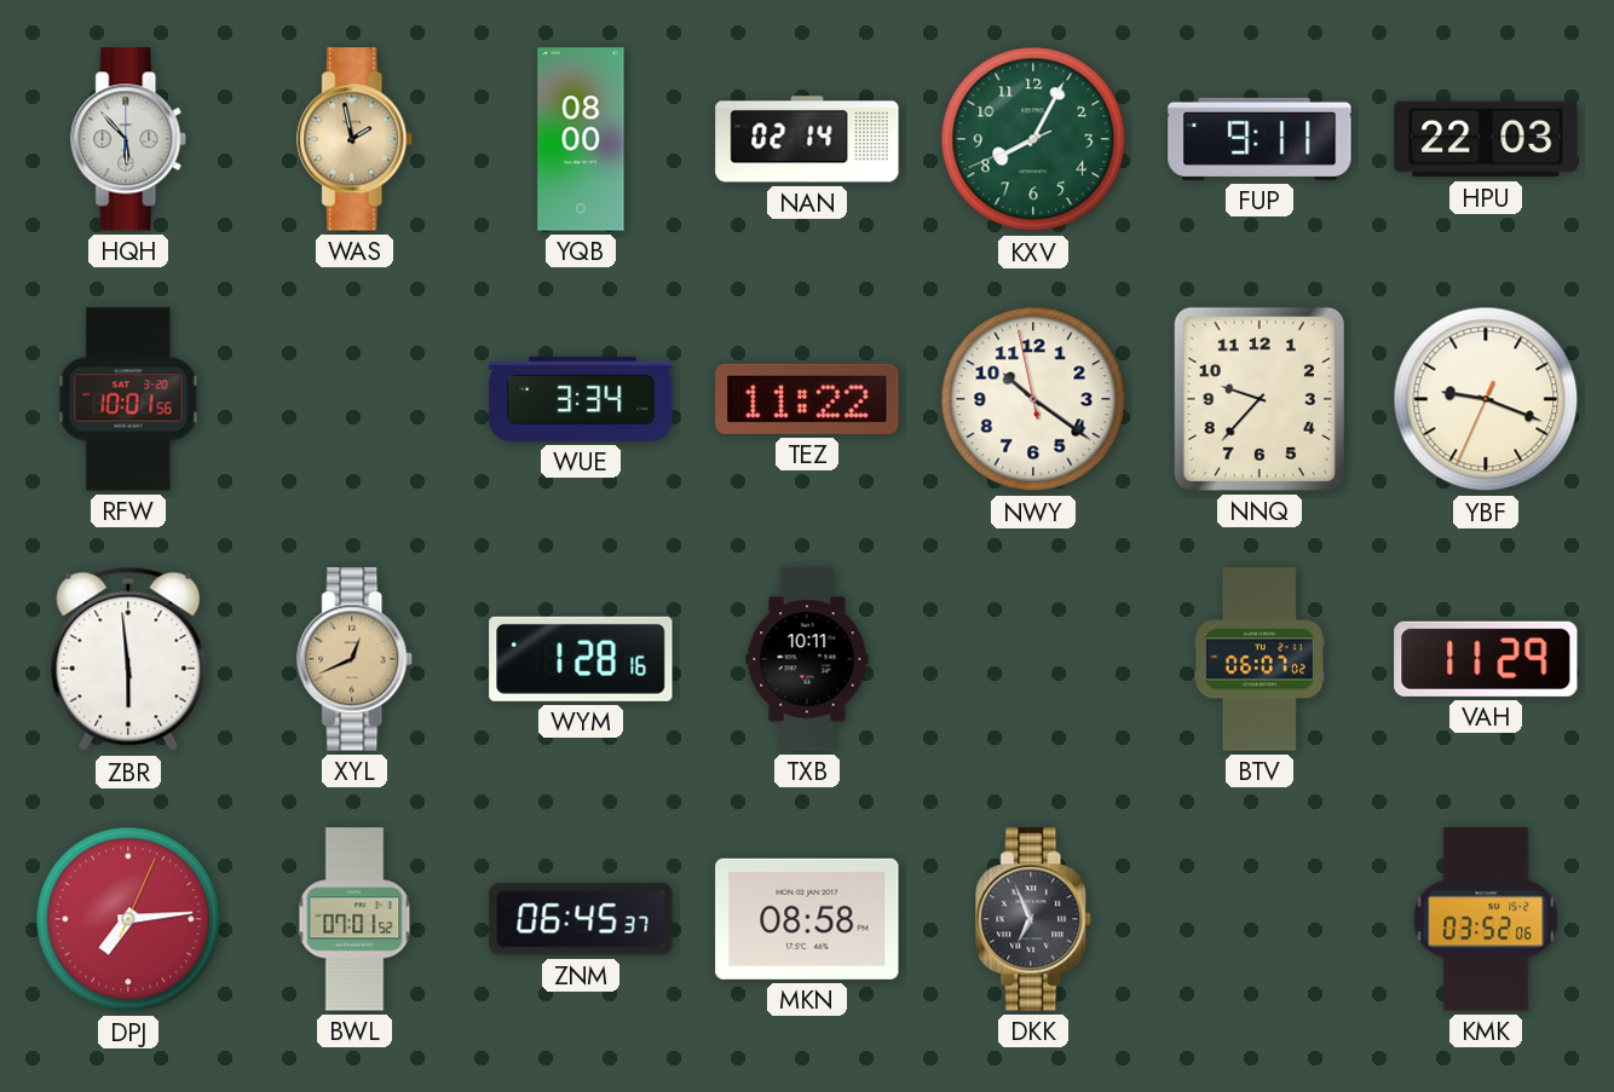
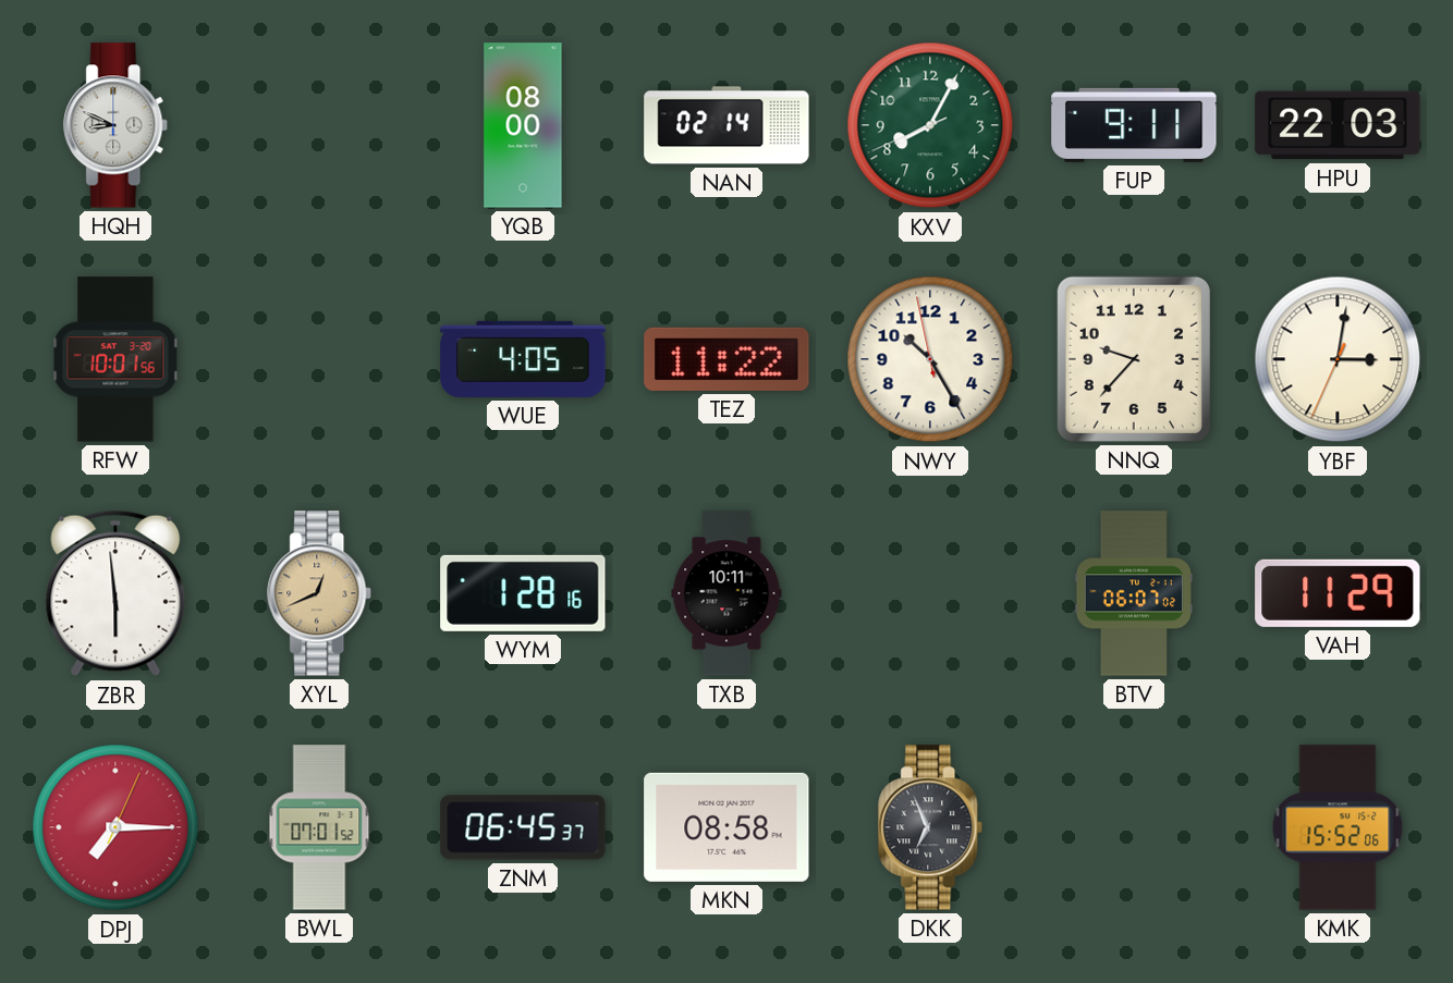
HQH: 5:53 -> 8:49 (117, 125)
WAS: 1:58 -> none (356, 139)
WUE: 3:34 -> 4:05 (523, 359)
NWY: 10:20 -> 10:24 (930, 359)
YBF: 9:18 -> 3:01 (1338, 359)
DPJ: 7:14 -> 7:15 (115, 827)
KMK: 03:52 -> 15:52 (1338, 827)
